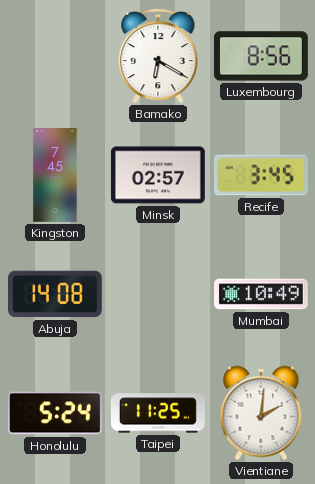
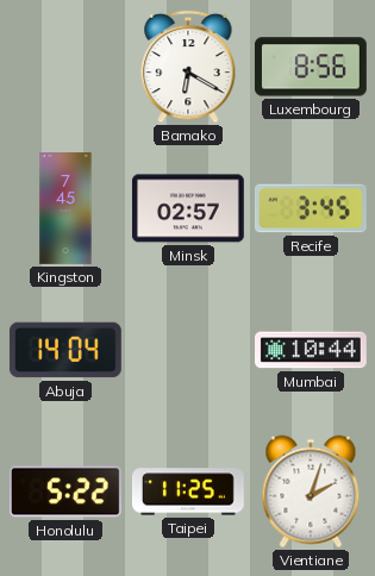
Abuja: 14:08 -> 14:04 (65, 350)
Mumbai: 10:49 -> 10:44 (312, 350)
Honolulu: 5:24 -> 5:22 (65, 492)
Vientiane: 2:01 -> 2:03 (311, 492)
